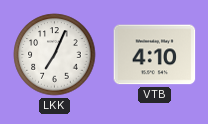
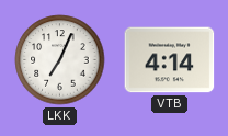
VTB: 4:10 -> 4:14 (170, 60)
